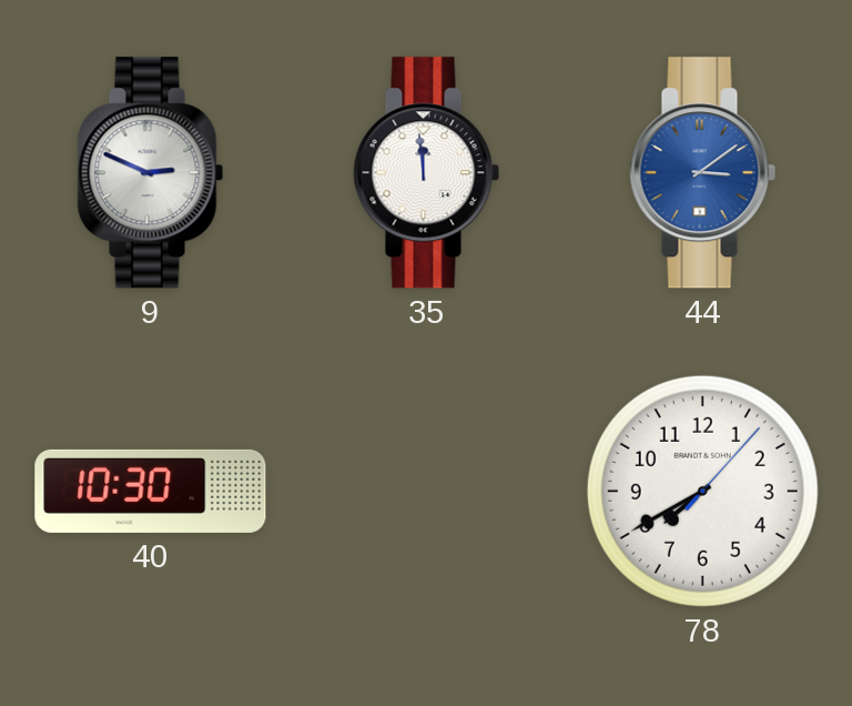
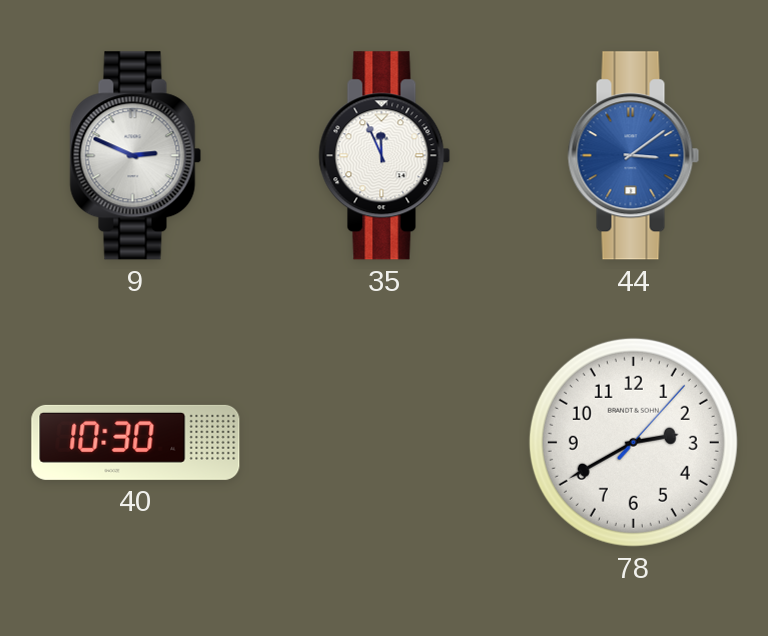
35: 11:59 -> 11:56 (385, 156)
78: 7:40 -> 2:40 (633, 442)
